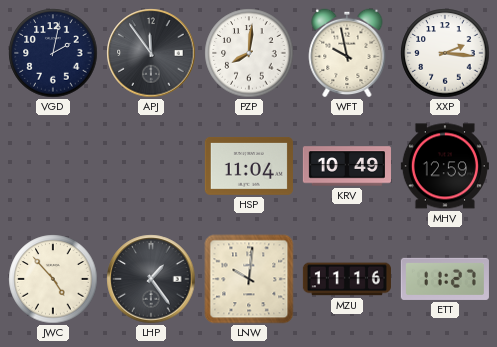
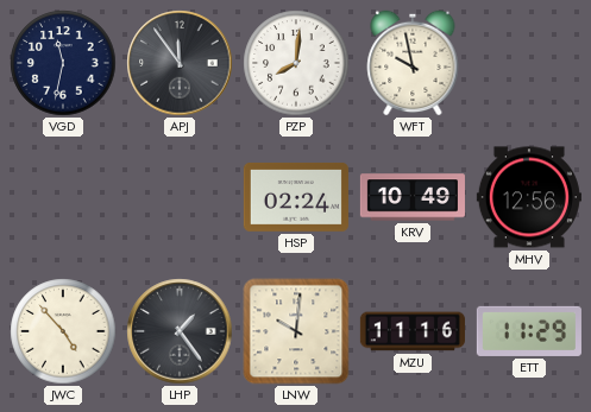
VGD: 2:02 -> 11:32 (63, 63)
XXP: 2:16 -> none (445, 53)
HSP: 11:04 -> 02:24 (296, 198)
MHV: 12:59 -> 12:56 (529, 197)
ETT: 11:27 -> 11:29 (529, 331)
